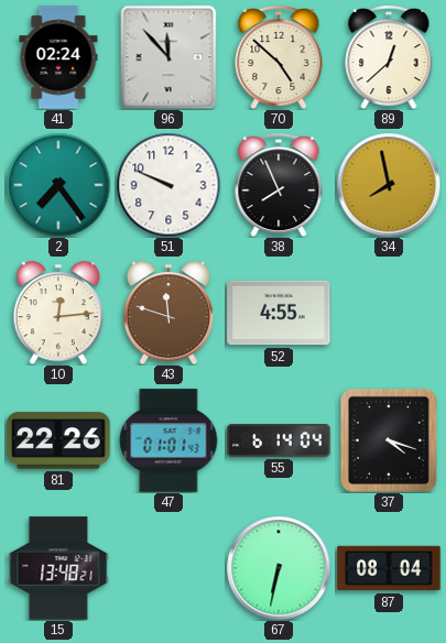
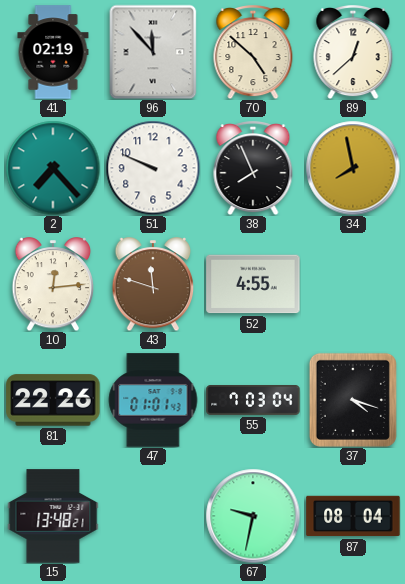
41: 02:24 -> 02:19 (53, 52)
2: 7:24 -> 7:23 (53, 168)
55: 6:14 -> 7:03 (253, 401)
67: 6:32 -> 9:32 (253, 516)
